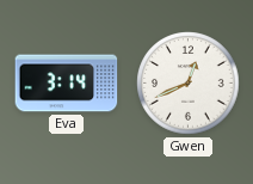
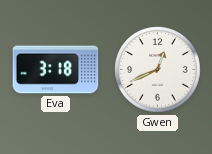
Eva: 3:14 -> 3:18 (56, 70)
